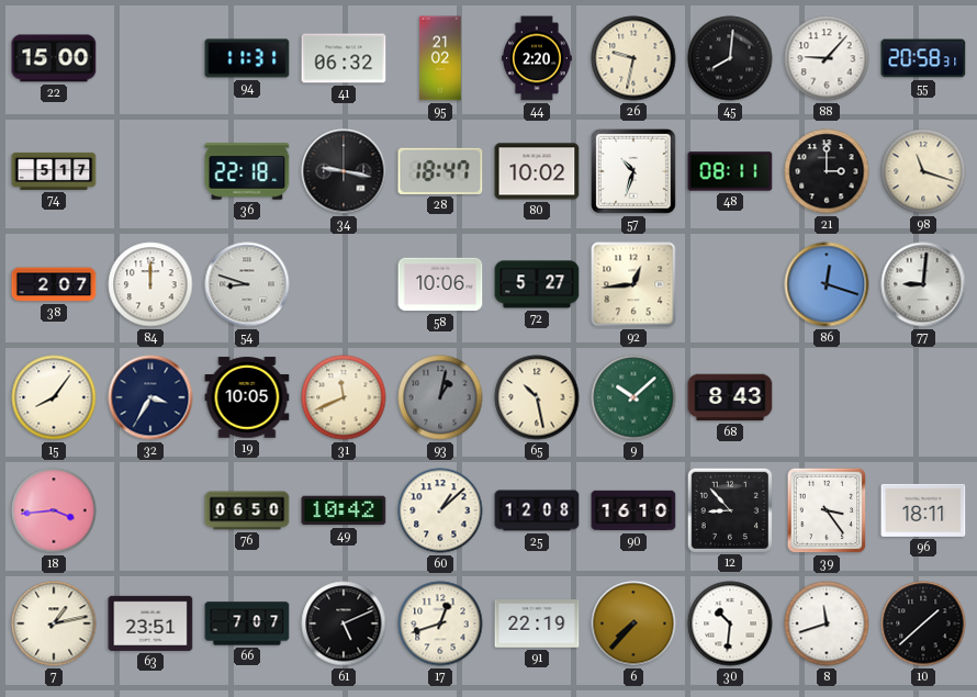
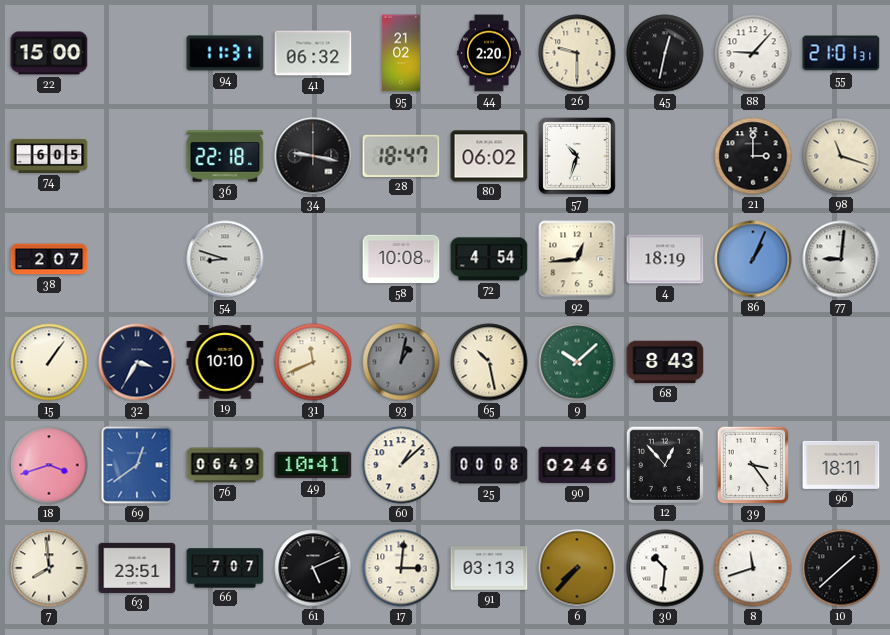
26: 9:32 -> 9:30 (577, 53)
45: 8:01 -> 12:32 (665, 53)
55: 20:58 -> 21:01 (841, 53)
74: 5:17 -> 6:05 (49, 156)
80: 10:02 -> 06:02 (489, 156)
48: 08:11 -> none (730, 171)
84: 12:00 -> none (150, 284)
58: 10:06 -> 10:08 (401, 259)
72: 5:27 -> 4:54 (489, 259)
4: none -> 18:19 (665, 259)
86: 12:18 -> 1:04 (753, 259)
15: 8:06 -> 1:06 (49, 362)
19: 10:05 -> 10:10 (225, 362)
18: 3:44 -> 3:42 (49, 465)
69: none -> 12:39 (137, 465)
76: 06:50 -> 06:49 (225, 465)
49: 10:42 -> 10:41 (313, 465)
25: 12:08 -> 00:08 (489, 465)
90: 16:10 -> 02:46 (577, 465)
12: 8:53 -> 12:53 (664, 464)
7: 1:13 -> 7:59 (49, 568)
17: 12:42 -> 3:01 (401, 568)
91: 22:19 -> 03:13 (489, 568)
